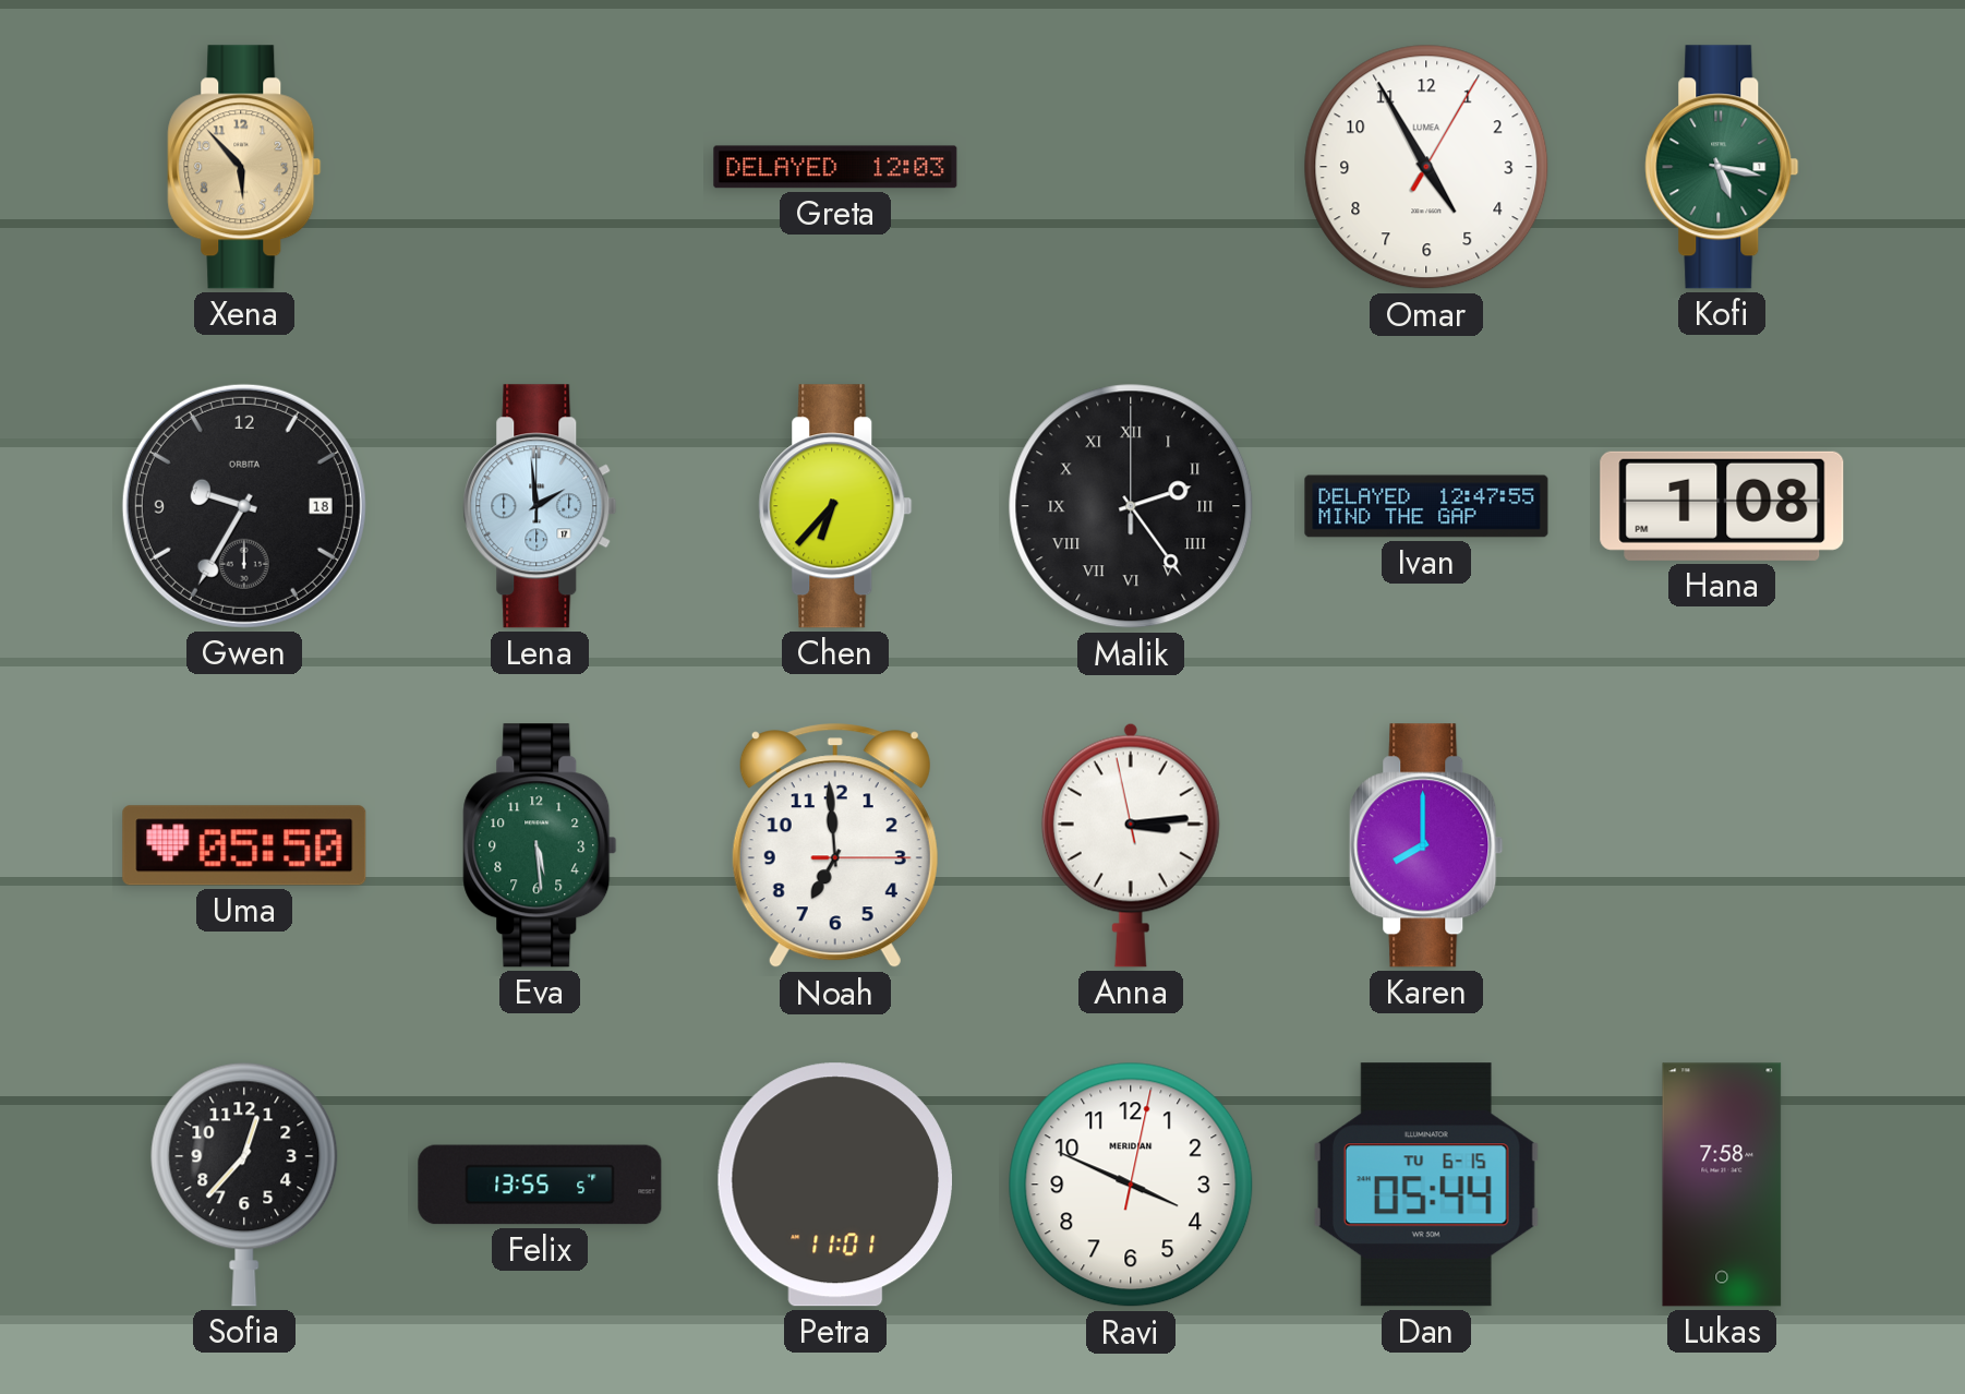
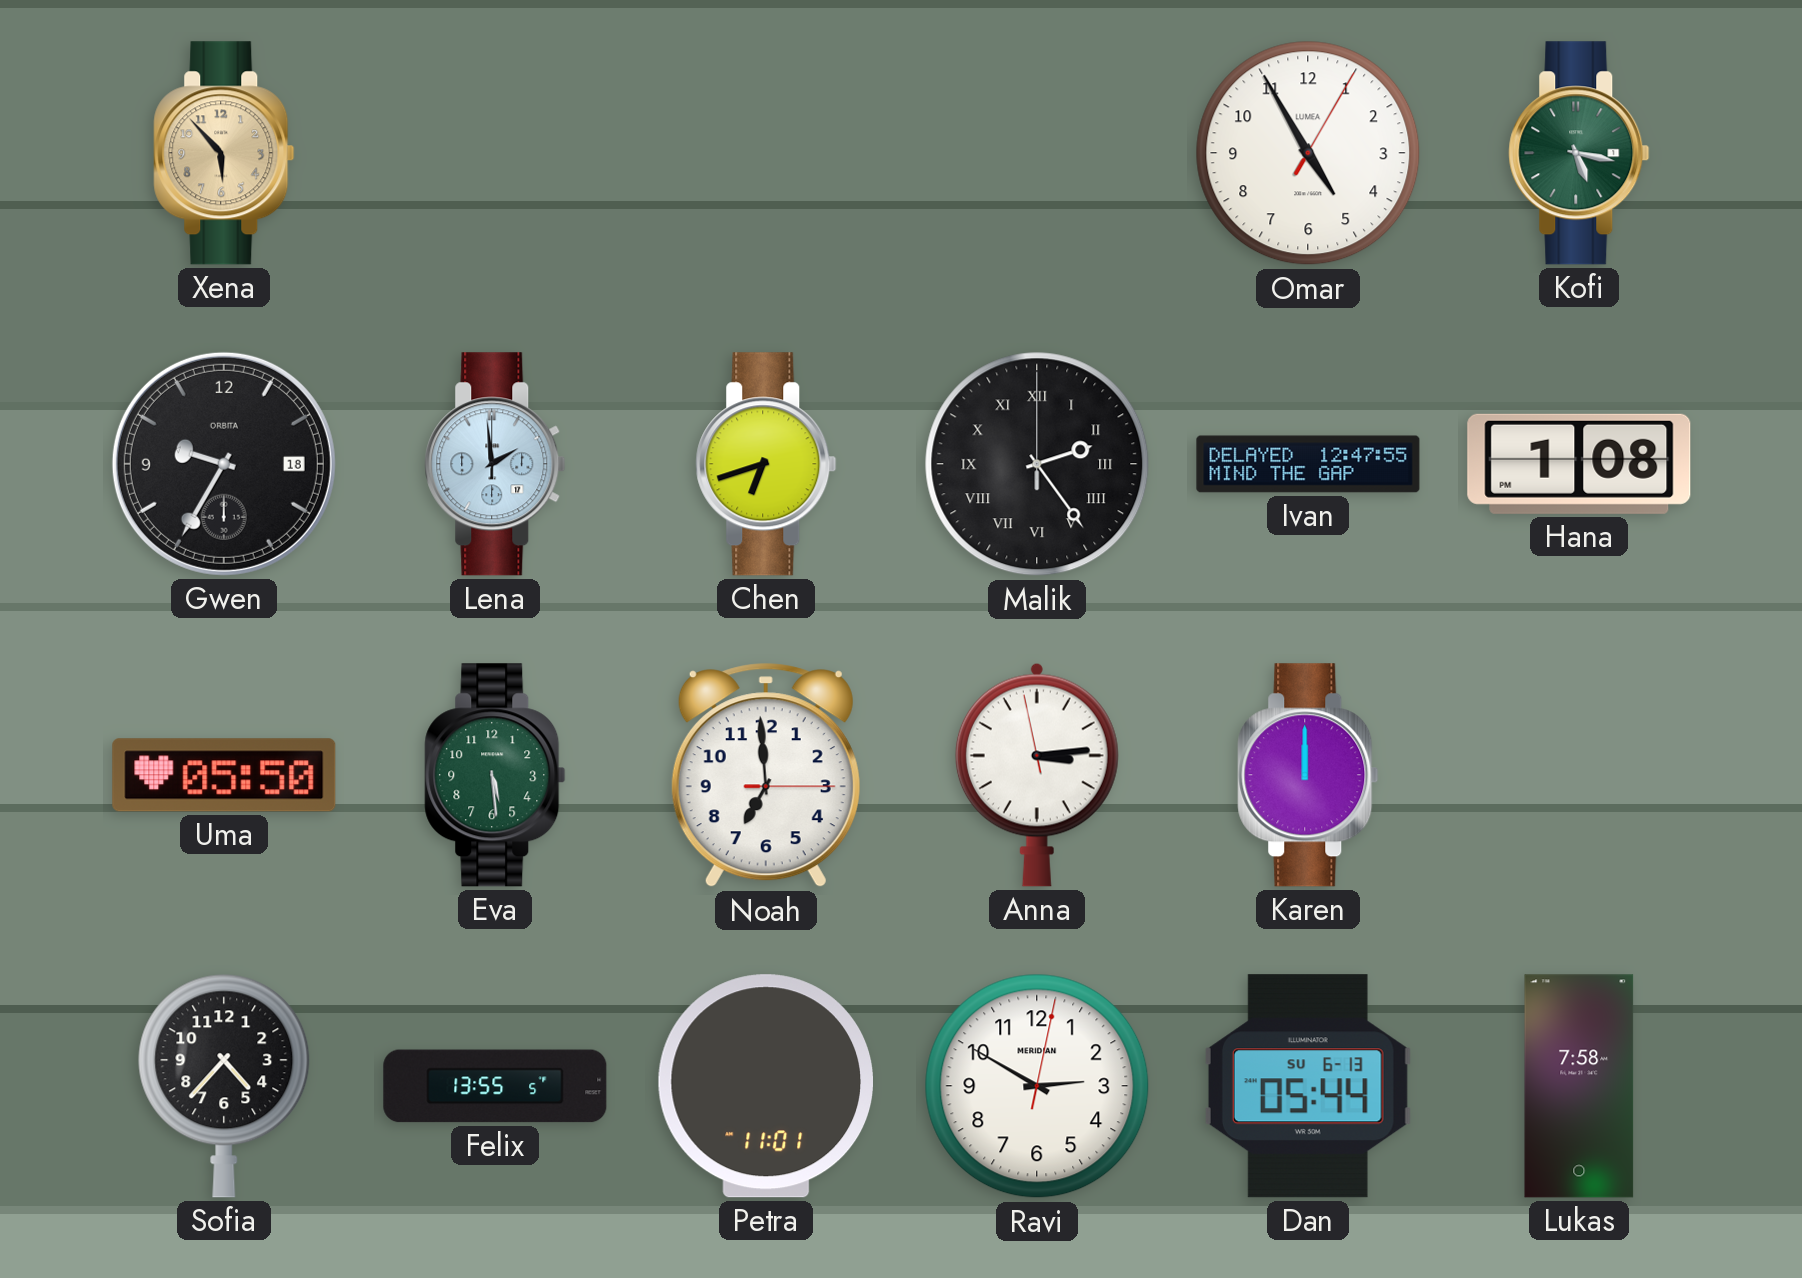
Greta: 12:03 -> none (835, 167)
Chen: 6:37 -> 6:42 (766, 464)
Karen: 8:00 -> 12:00 (1308, 775)
Sofia: 12:37 -> 4:37 (224, 1086)
Ravi: 3:49 -> 2:50 (1037, 1086)
Dan date: TU 6-15 -> SU 6-13 (1308, 1086)
